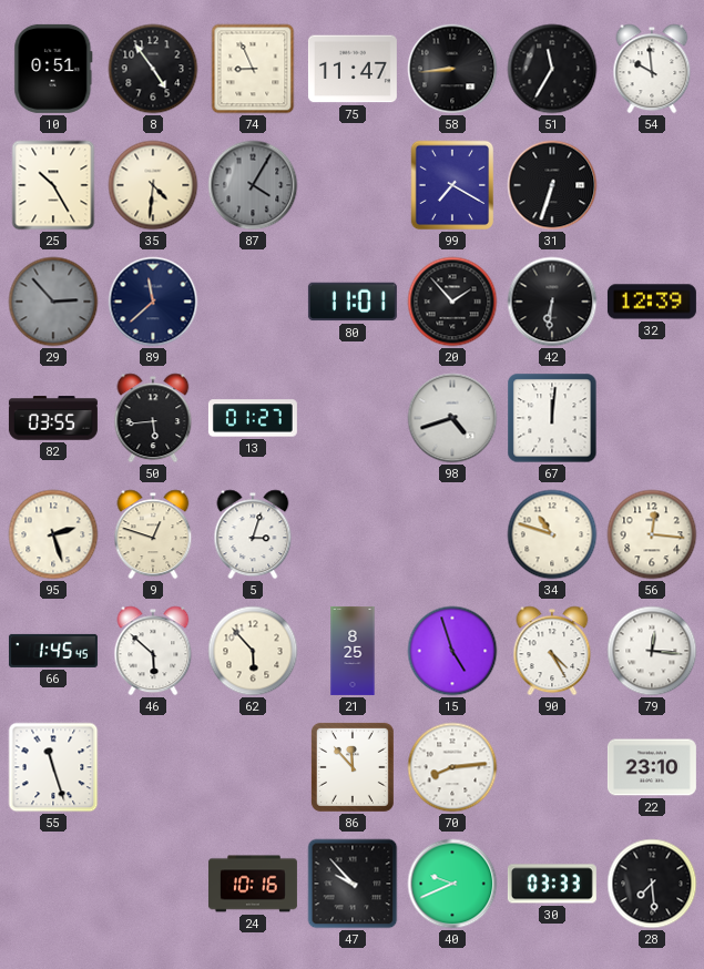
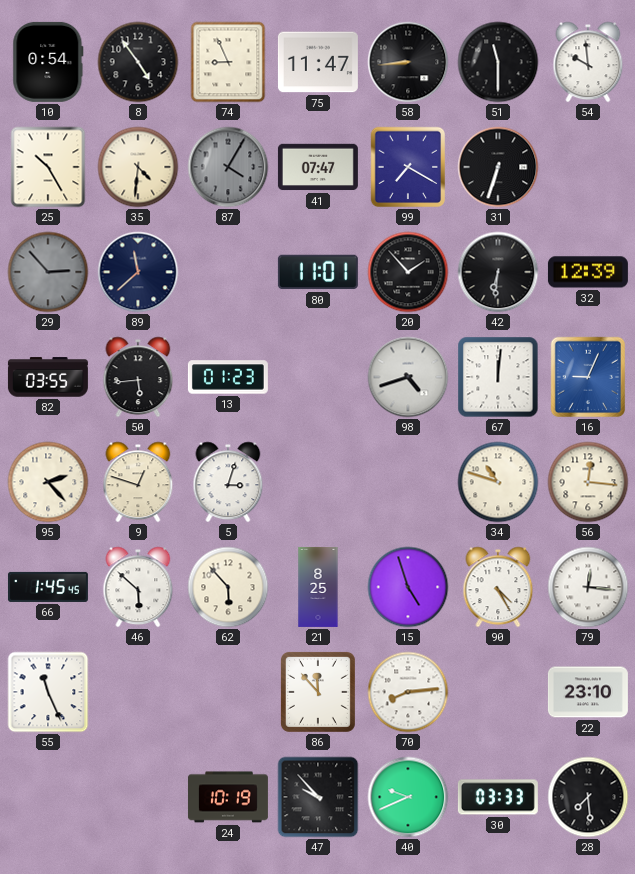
10: 0:51 -> 0:54 (48, 62)
51: 11:35 -> 11:30 (498, 62)
41: none -> 07:47 (318, 167)
13: 01:27 -> 01:23 (228, 377)
16: none -> 9:04 (588, 377)
95: 2:27 -> 2:23 (48, 482)
55: 11:27 -> 11:26 (48, 692)
24: 10:16 -> 10:19 (228, 797)
